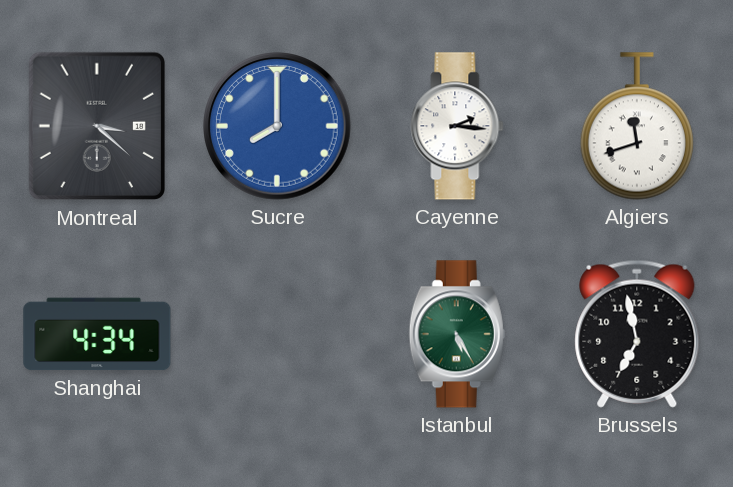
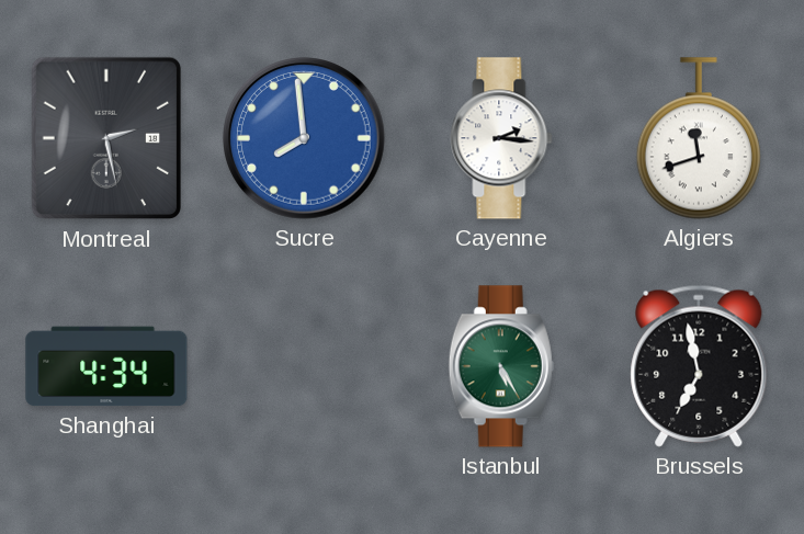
Montreal: 3:22 -> 2:28 (105, 138)
Sucre: 8:00 -> 7:59 (304, 138)
